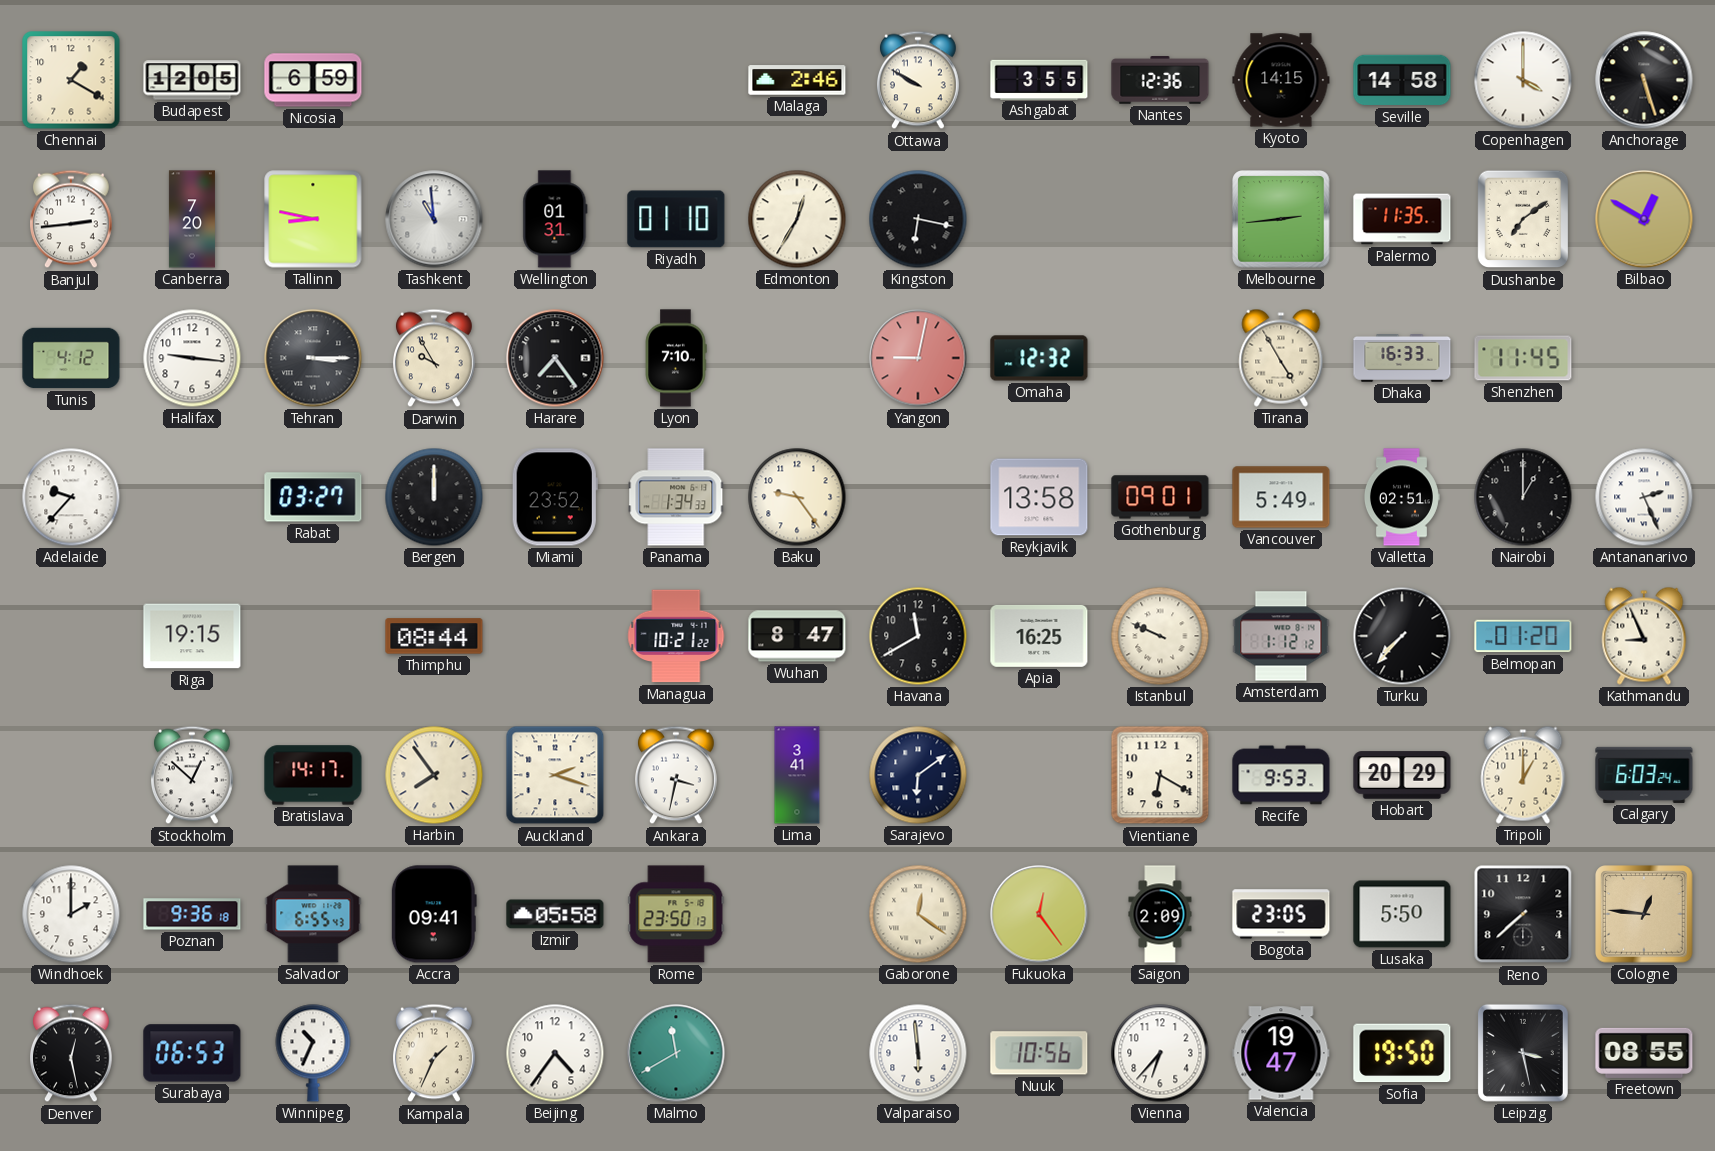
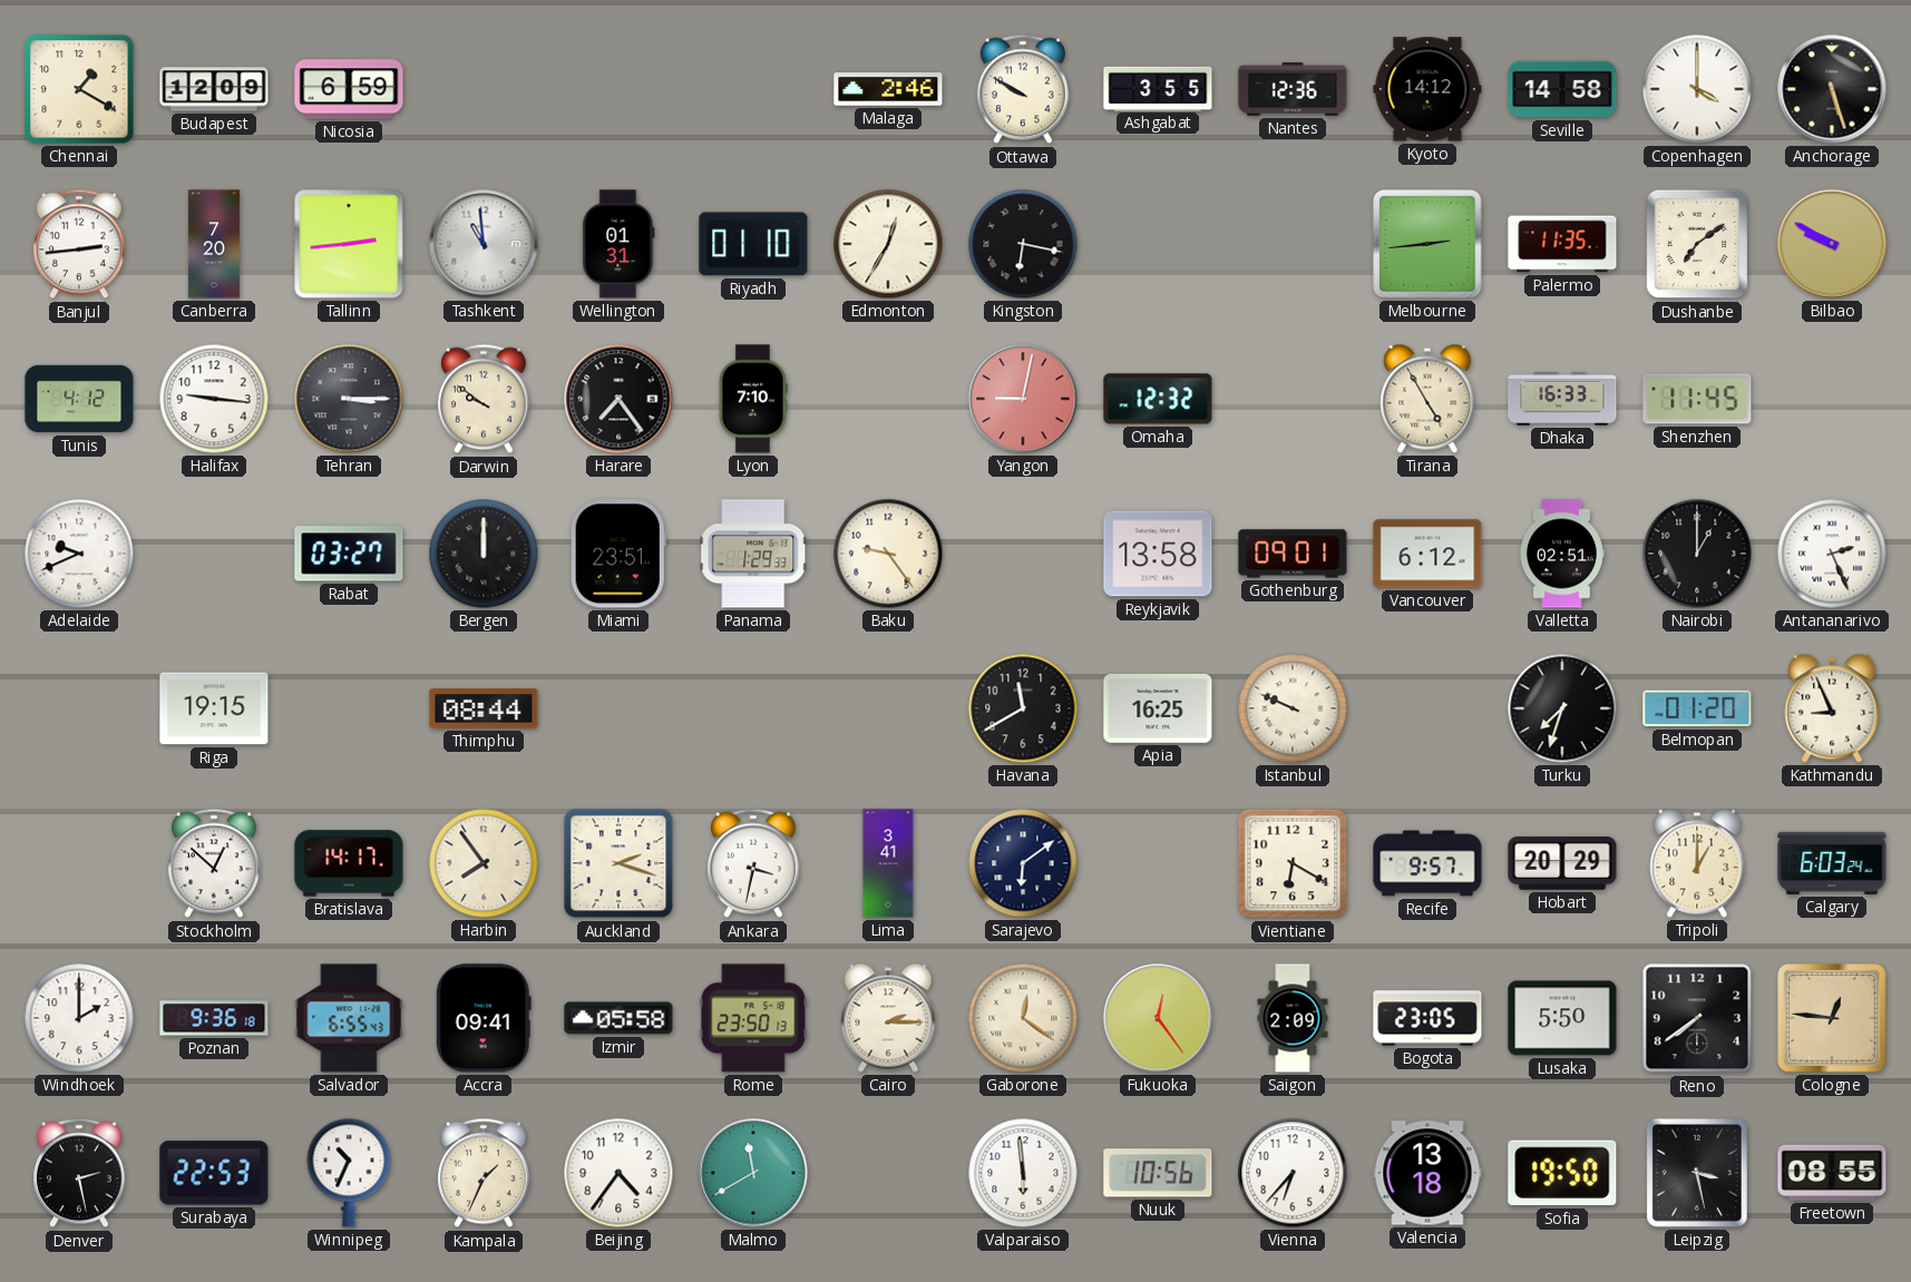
Budapest: 12:05 -> 12:09 (214, 89)
Kyoto: 14:15 -> 14:12 (1427, 89)
Tallinn: 8:47 -> 2:44 (349, 244)
Bilbao: 12:50 -> 9:50 (1832, 244)
Darwin: 9:55 -> 9:51 (485, 399)
Adelaide: 9:37 -> 9:41 (79, 554)
Miami: 23:52 -> 23:51 (618, 554)
Panama: 1:34 -> 1:29 (753, 554)
Vancouver: 5:49 -> 6:12 (1427, 554)
Managua: 10:21 -> none (676, 636)
Wuhan: 8:47 -> none (797, 636)
Amsterdam: 1:12 -> none (1281, 636)
Turku: 7:37 -> 7:33 (1562, 708)
Recife: 9:53 -> 9:57 (1427, 863)
Cairo: none -> 2:15 (888, 1018)
Reno: 7:38 -> 7:39 (1697, 1018)
Denver: 12:28 -> 2:28 (80, 1173)
Surabaya: 06:53 -> 22:53 (214, 1173)
Valencia: 19:47 -> 13:18 (1427, 1173)
